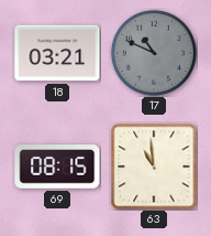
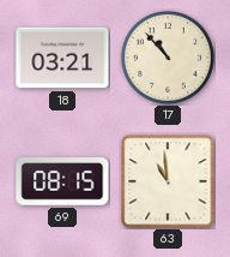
17: 10:49 -> 10:53 (168, 58)
17 dial: grey -> cream (168, 58)
